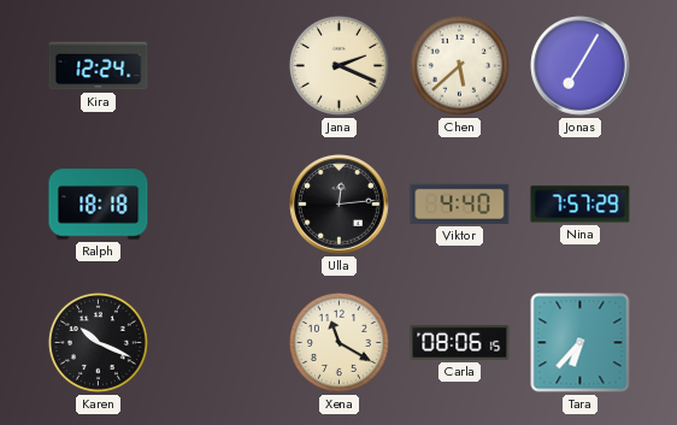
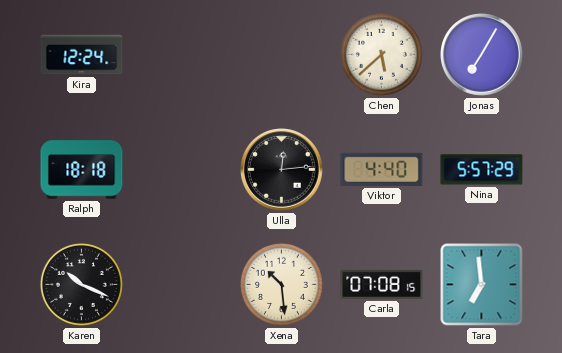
Jana: 2:19 -> none (338, 65)
Nina: 7:57 -> 5:57 (482, 170)
Xena: 11:20 -> 10:29 (281, 284)
Carla: 08:06 -> 07:08 (382, 284)
Tara: 6:37 -> 6:59 (482, 285)
